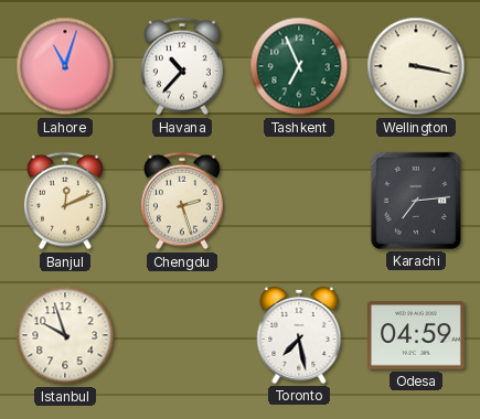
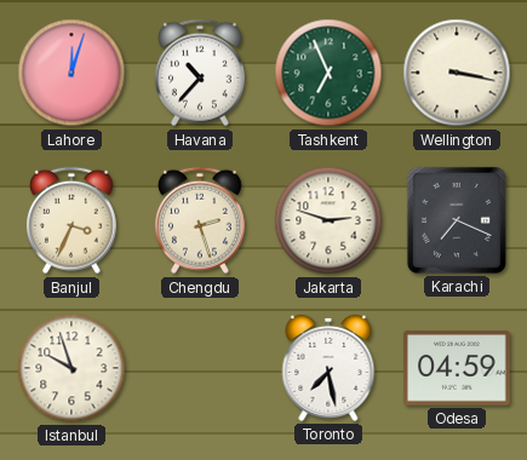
Lahore: 11:03 -> 12:03 (71, 73)
Banjul: 12:11 -> 3:34 (71, 220)
Jakarta: none -> 2:48 (328, 220)
Karachi: 7:14 -> 7:19 (457, 220)
